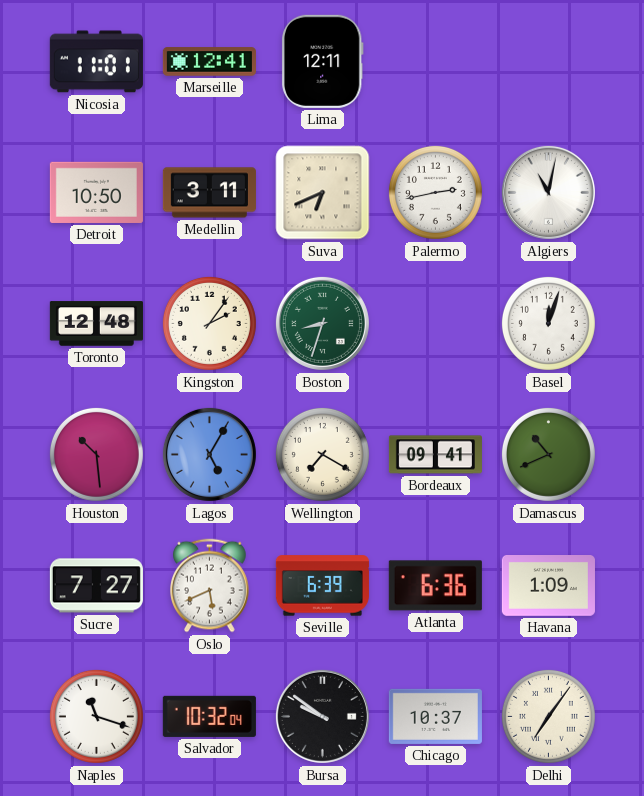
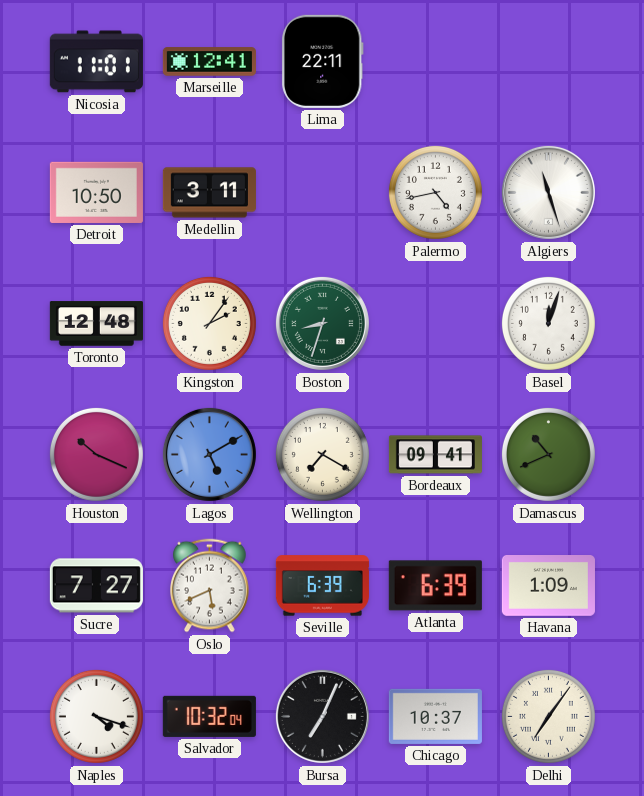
Lima: 12:11 -> 22:11 (322, 61)
Suva: 6:41 -> none (323, 193)
Palermo: 2:43 -> 4:43 (435, 192)
Algiers: 11:02 -> 11:27 (548, 192)
Houston: 10:29 -> 10:19 (96, 454)
Lagos: 5:05 -> 5:10 (209, 454)
Atlanta: 6:36 -> 6:39 (435, 586)
Naples: 11:18 -> 4:18 (96, 716)
Bursa: 9:51 -> 7:04 (322, 716)
